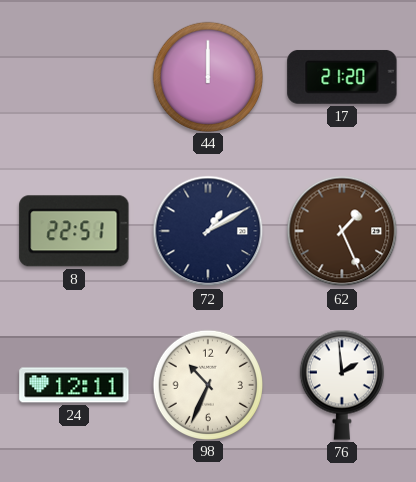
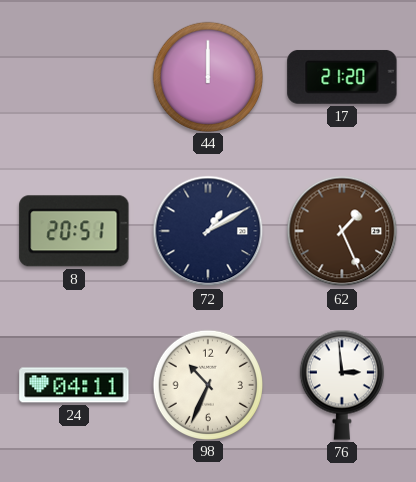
8: 22:51 -> 20:51 (74, 231)
24: 12:11 -> 04:11 (74, 385)
76: 1:59 -> 2:59 (342, 385)
